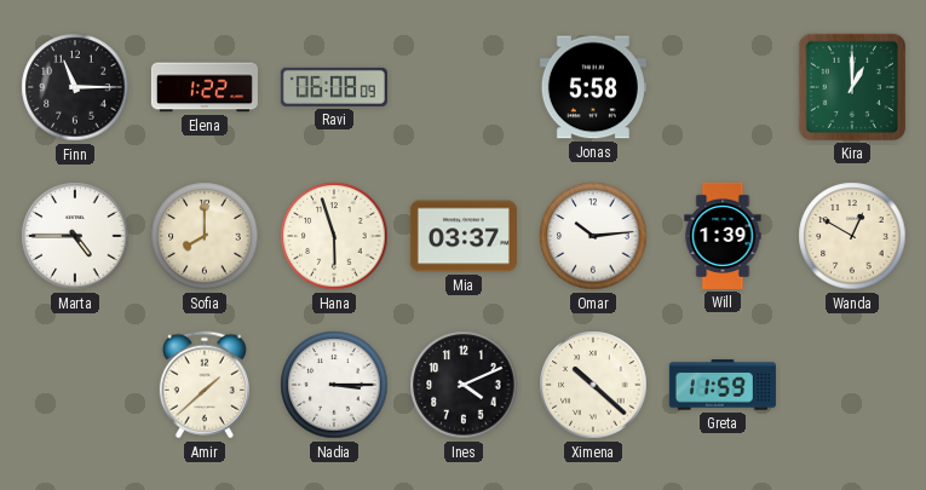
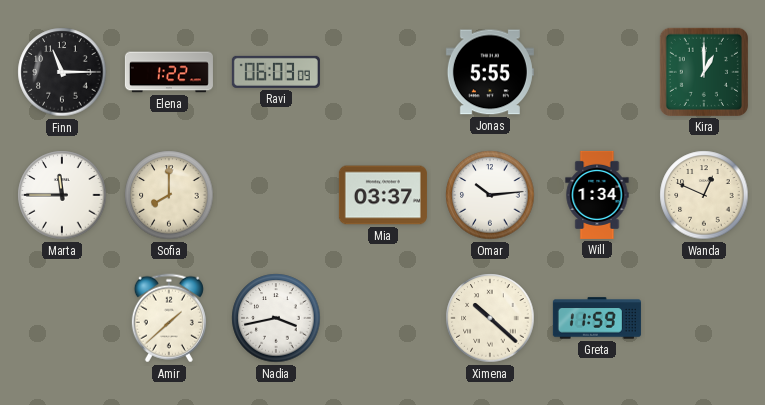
Ravi: 06:08 -> 06:03 (276, 72)
Jonas: 5:58 -> 5:55 (490, 72)
Marta: 4:45 -> 11:45 (62, 195)
Hana: 5:57 -> none (334, 236)
Will: 1:39 -> 1:34 (597, 195)
Wanda: 12:50 -> 12:49 (704, 195)
Nadia: 3:15 -> 3:43 (276, 318)
Ines: 4:11 -> none (464, 385)
